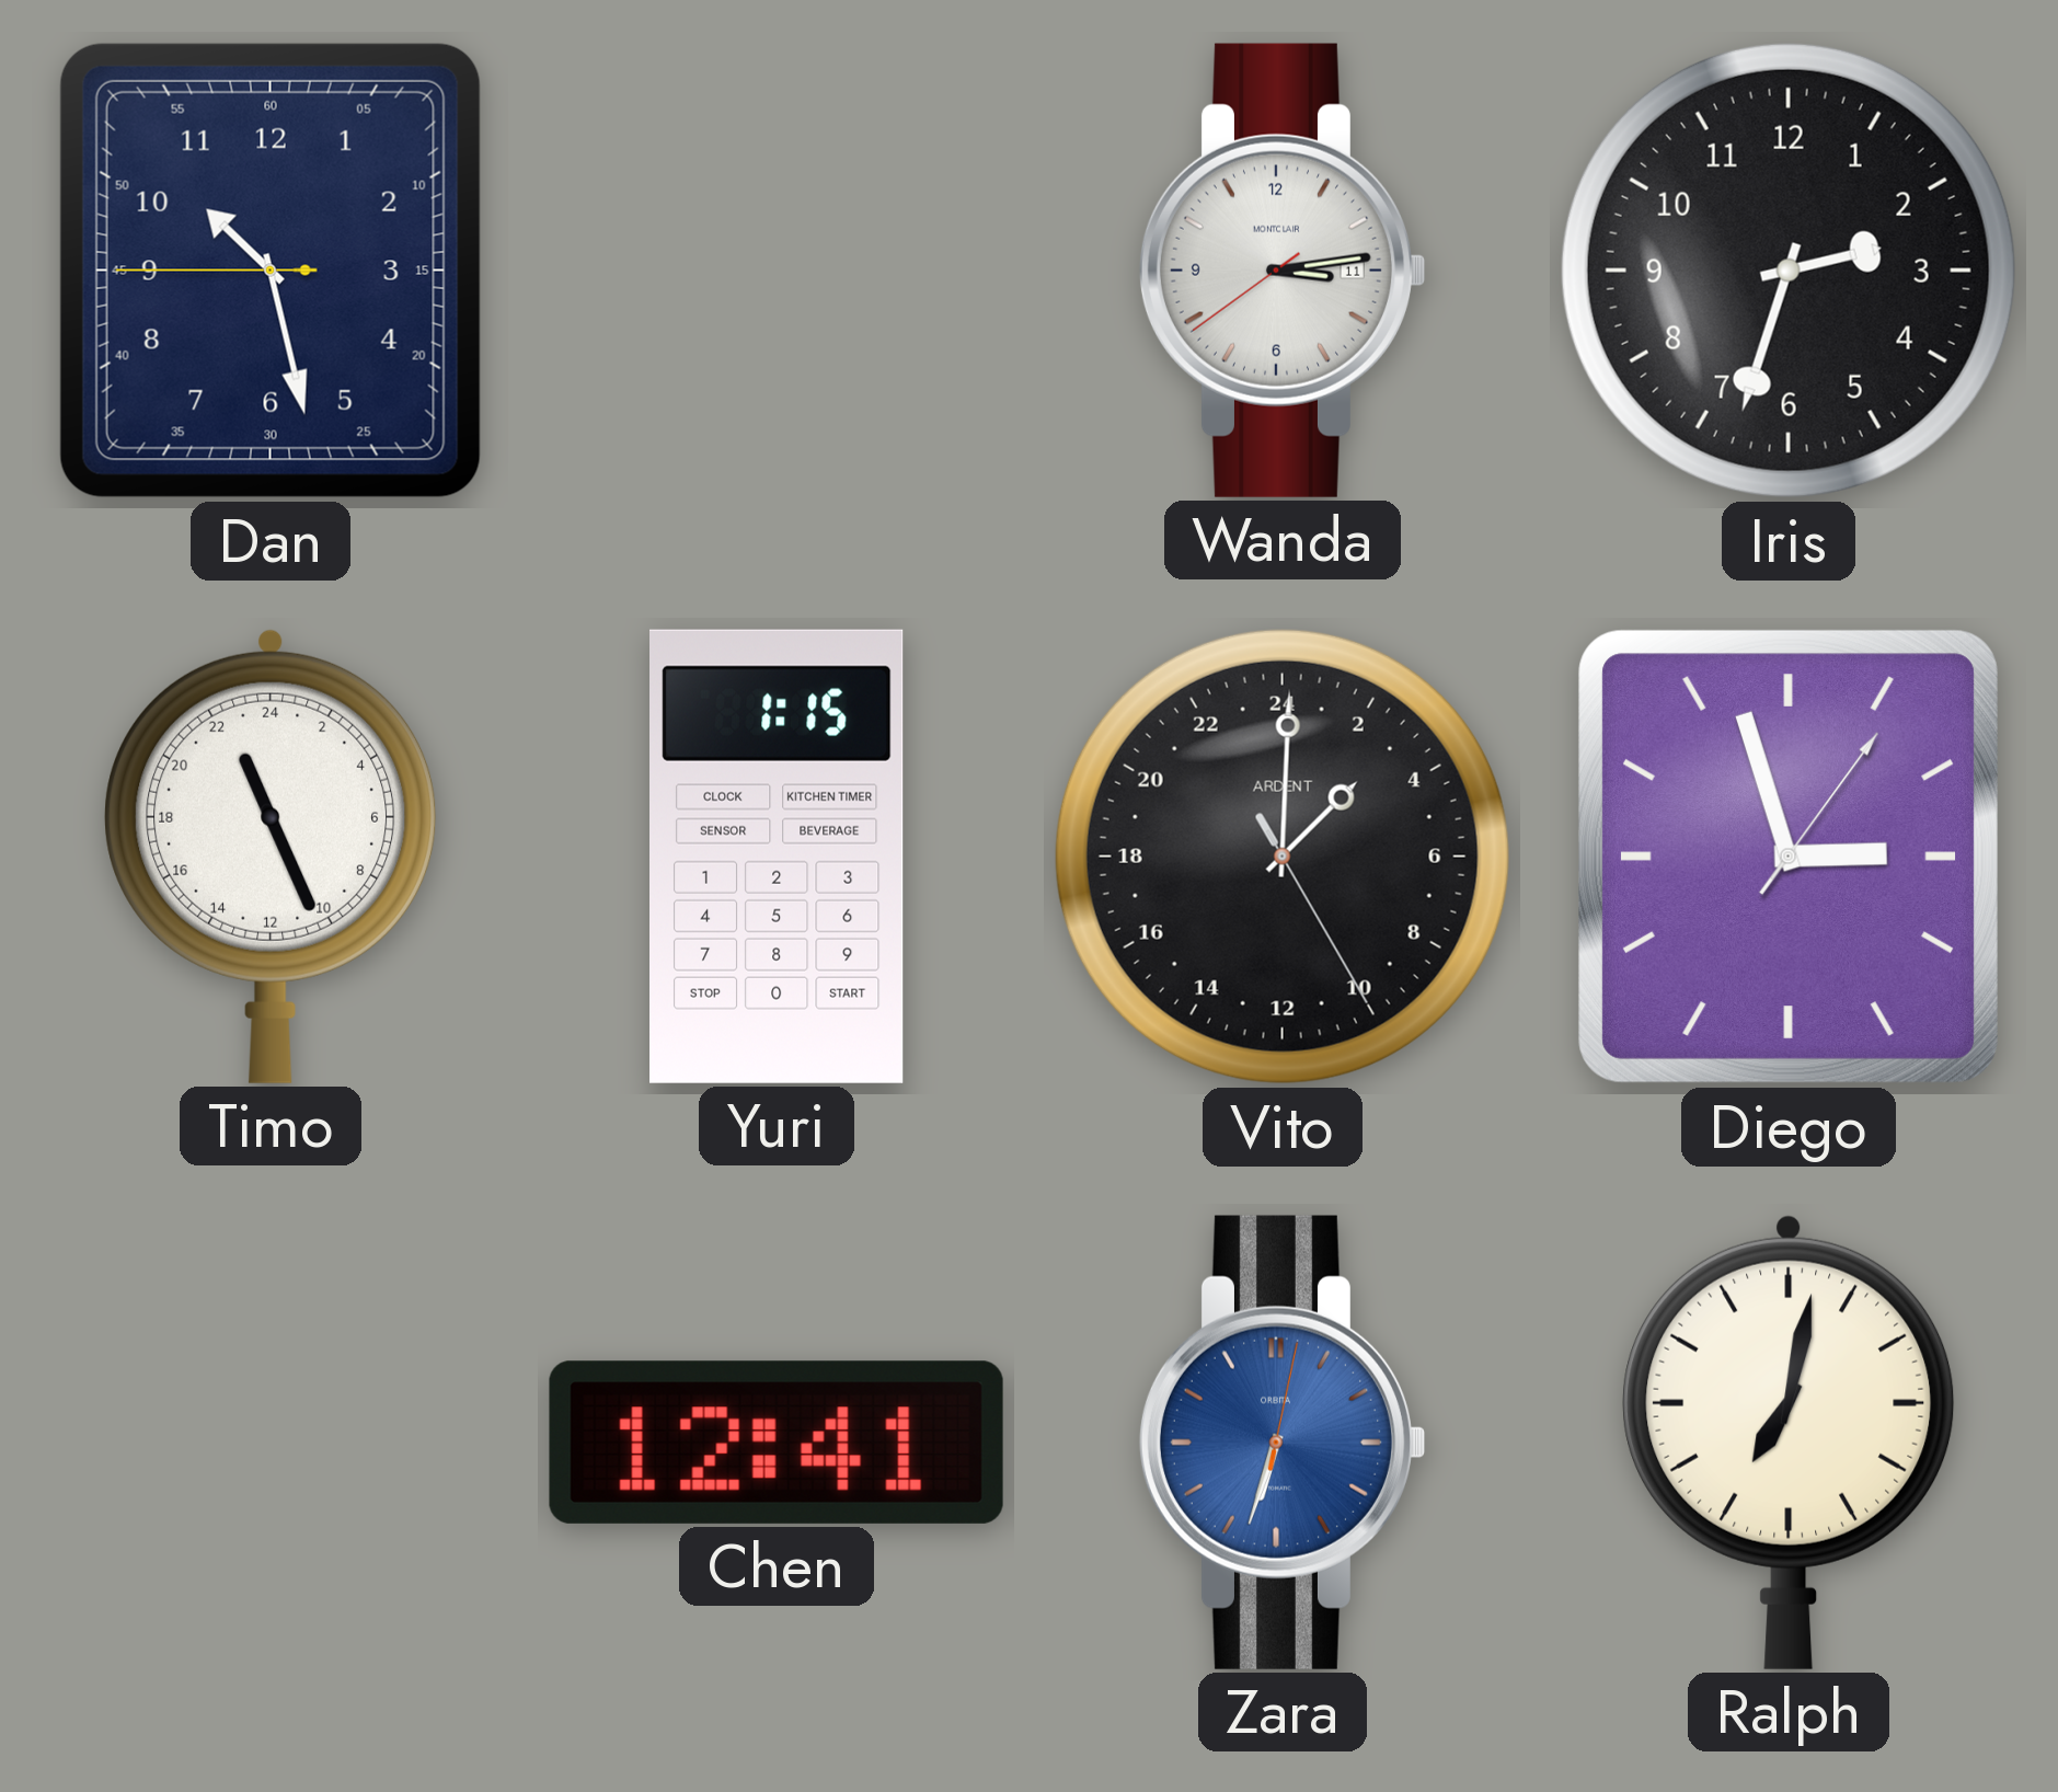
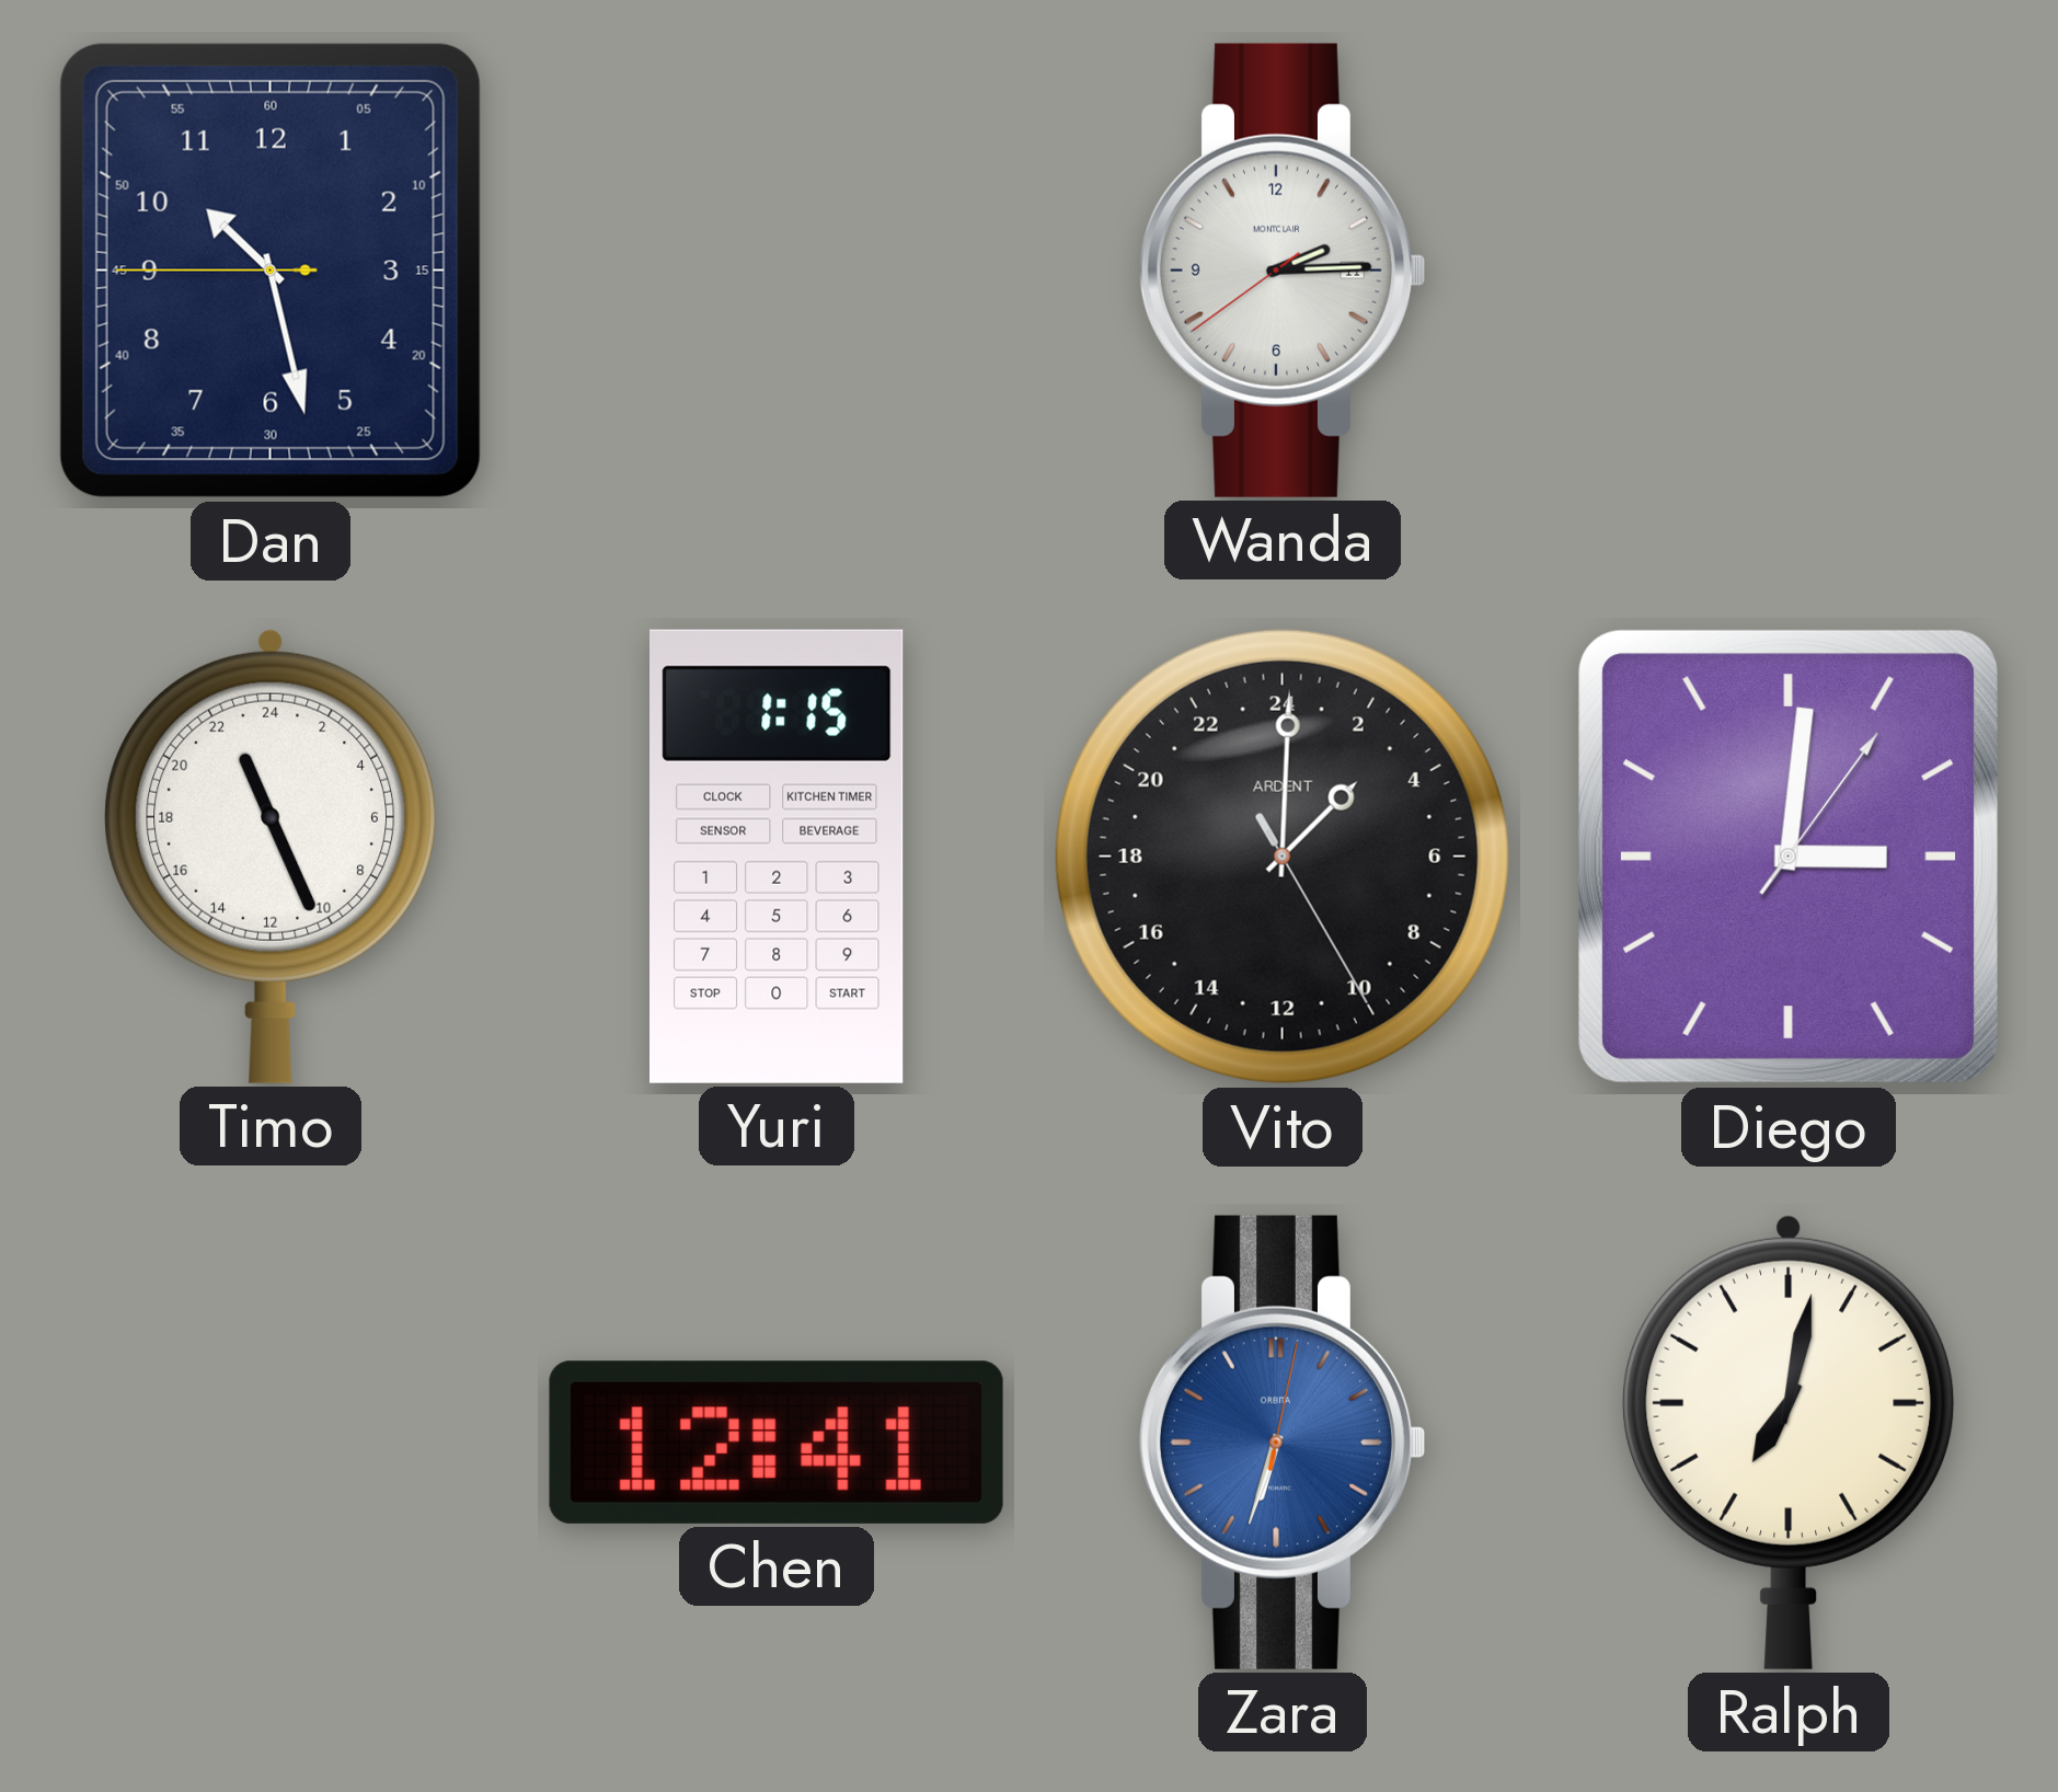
Wanda: 3:13 -> 2:14 (1281, 271)
Iris: 2:33 -> none (1789, 271)
Diego: 2:57 -> 3:01 (1789, 857)
